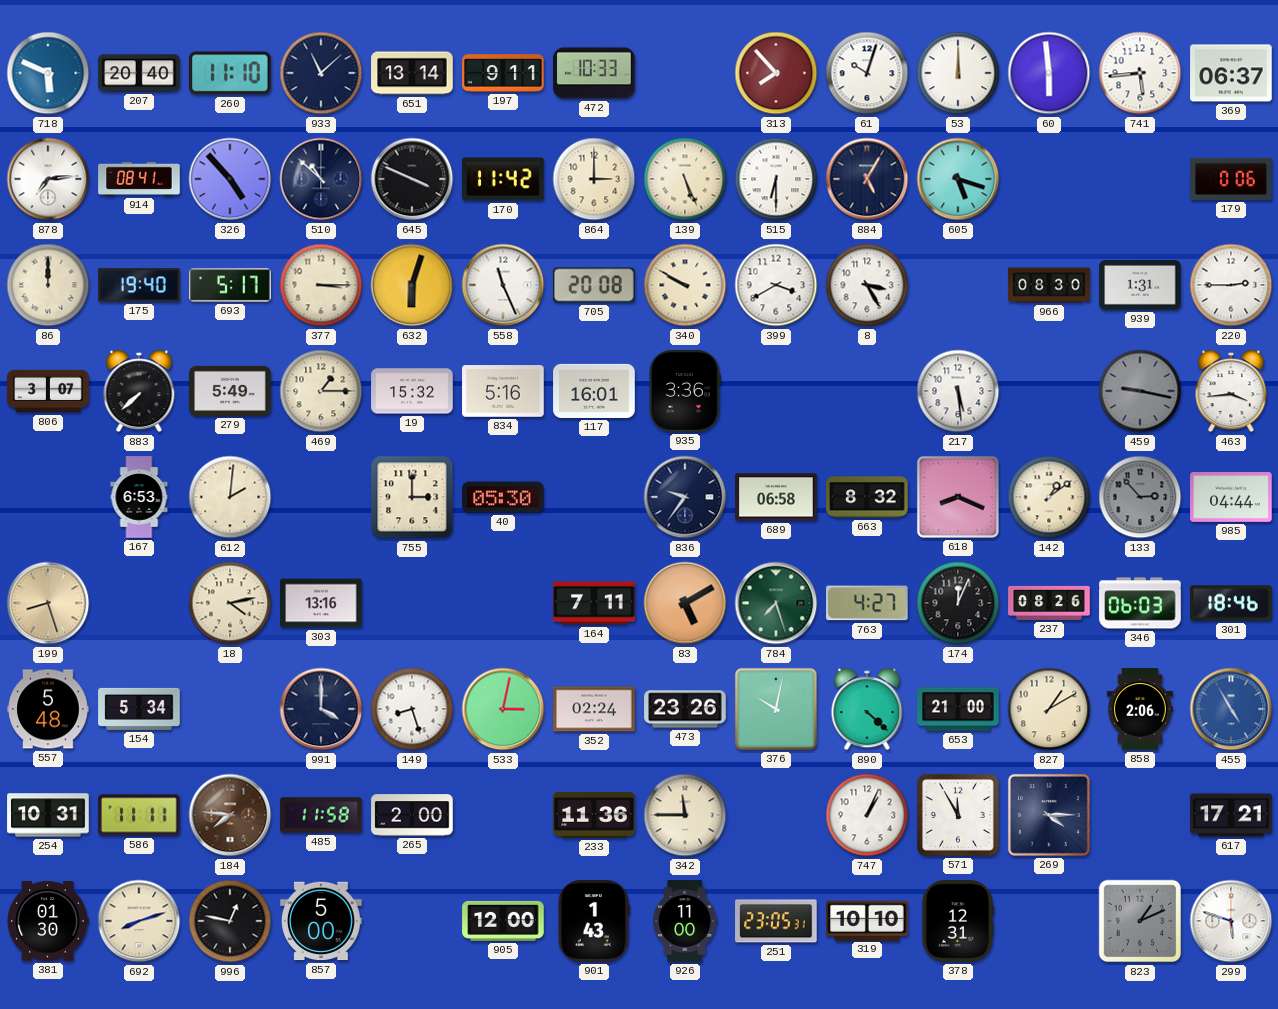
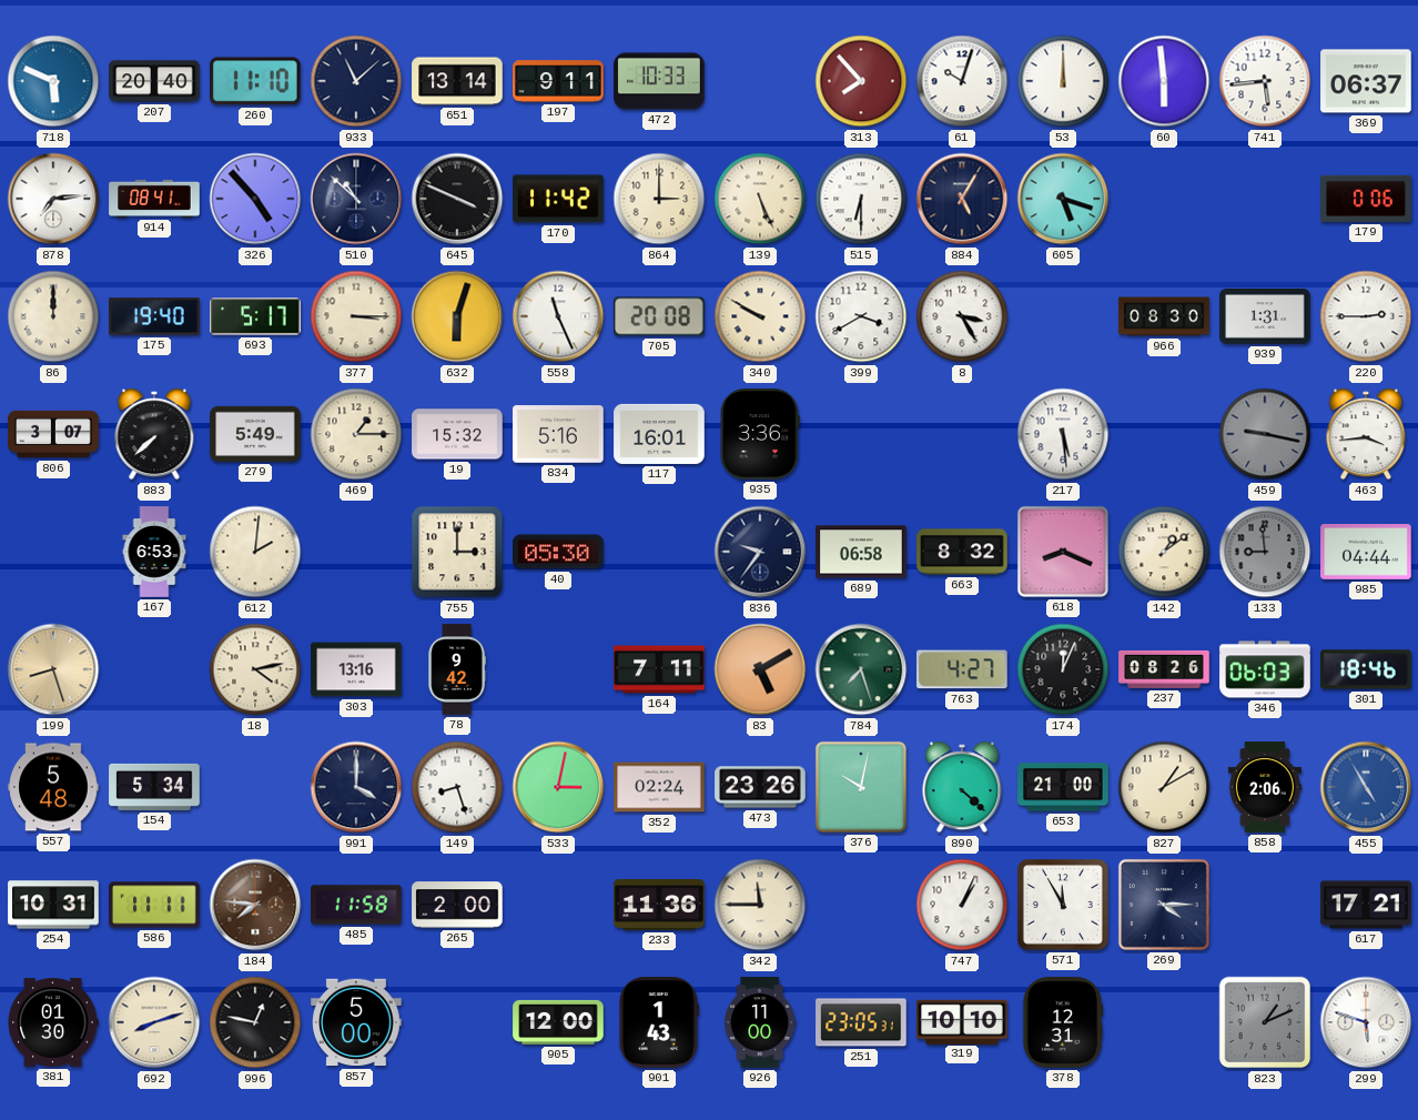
133: 2:53 -> 8:59 (1265, 552)
78: none -> 9:42 (457, 669)
